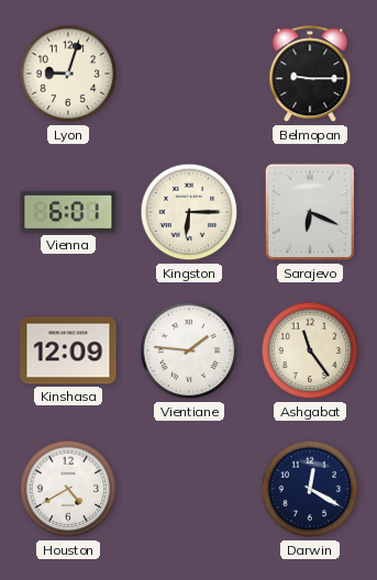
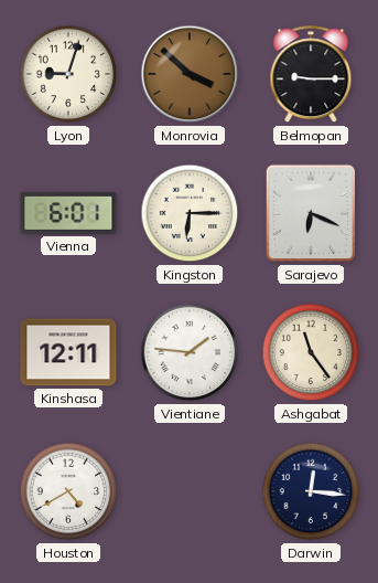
Monrovia: none -> 3:52 (190, 74)
Kinshasa: 12:09 -> 12:11 (68, 352)
Darwin: 12:20 -> 12:16 (311, 491)
